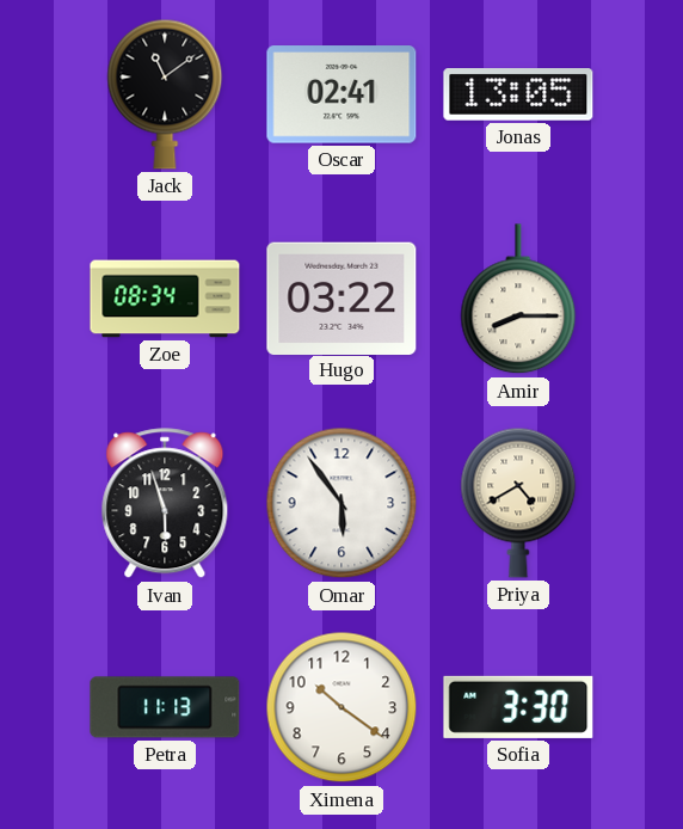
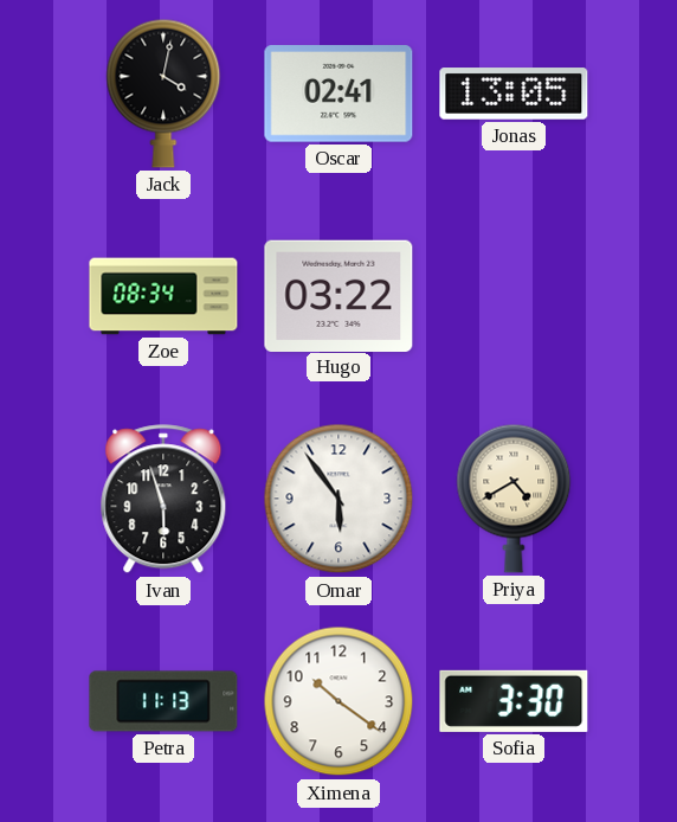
Jack: 11:09 -> 4:02 (163, 94)
Amir: 8:15 -> none (518, 300)
